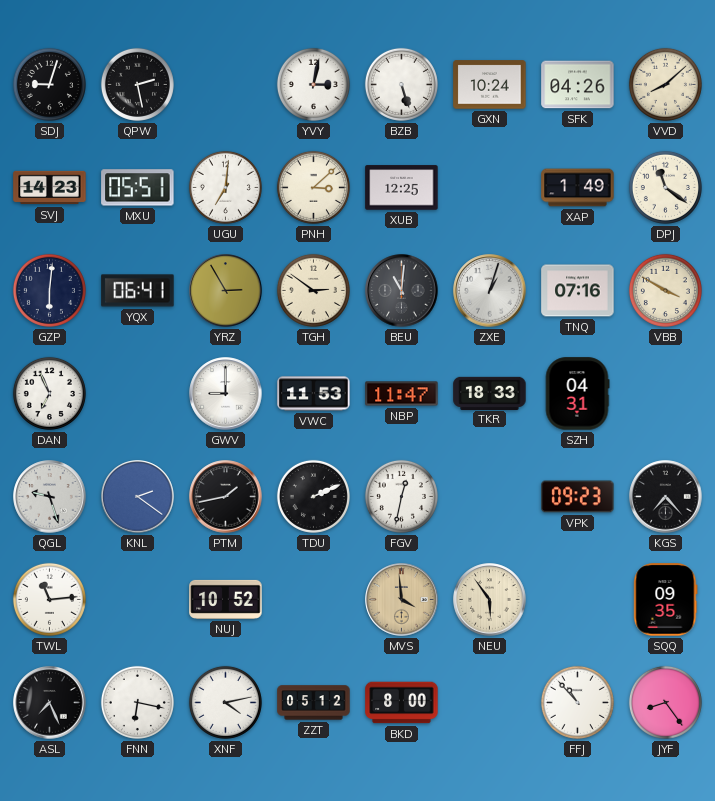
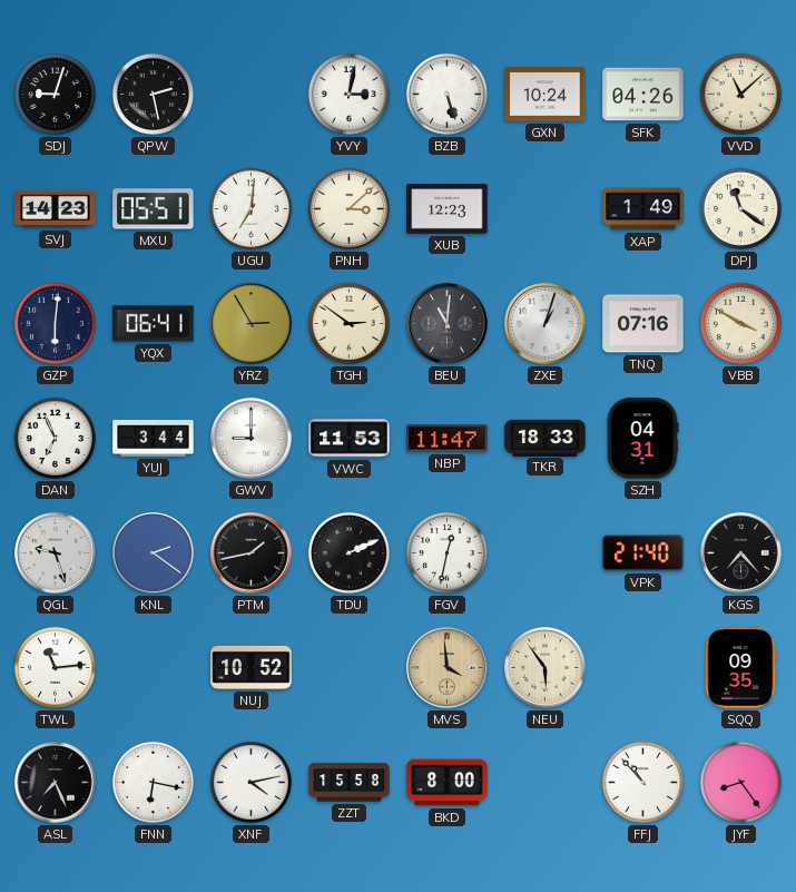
VVD: 8:08 -> 11:08 (740, 94)
XUB: 12:25 -> 12:23 (448, 209)
YUJ: none -> 3:44 (154, 439)
VPK: 09:23 -> 21:40 (643, 553)
ZZT: 05:12 -> 15:58 (350, 783)
